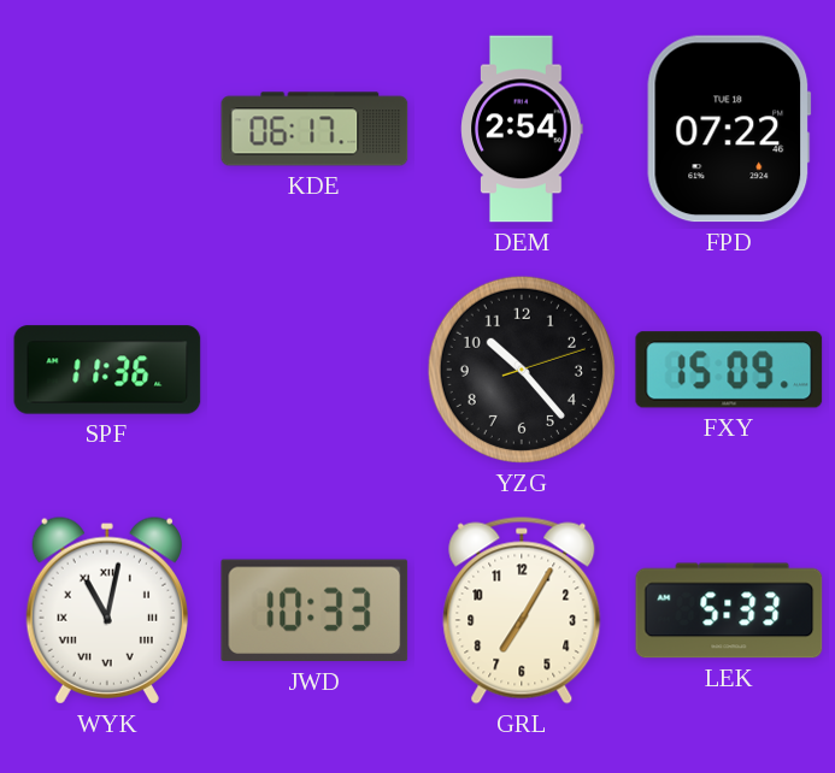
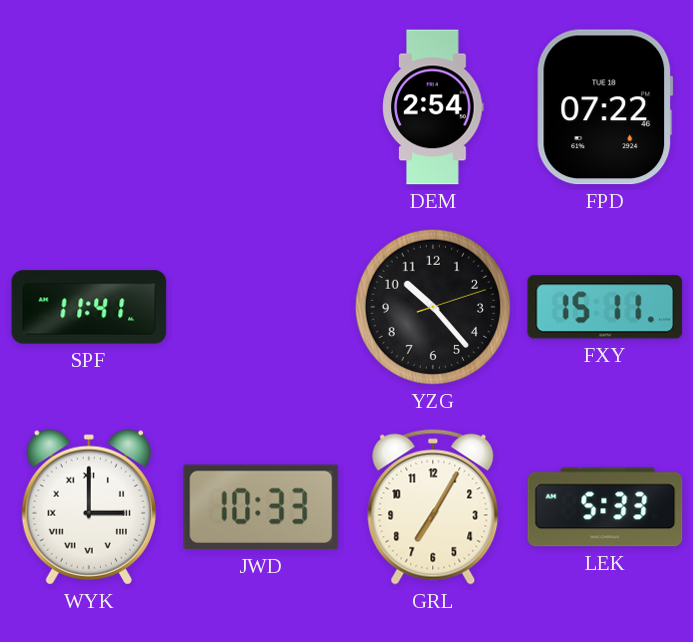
KDE: 06:17 -> none (314, 129)
SPF: 11:36 -> 11:41 (89, 307)
FXY: 15:09 -> 15:11 (605, 307)
WYK: 11:02 -> 3:00 (89, 507)
